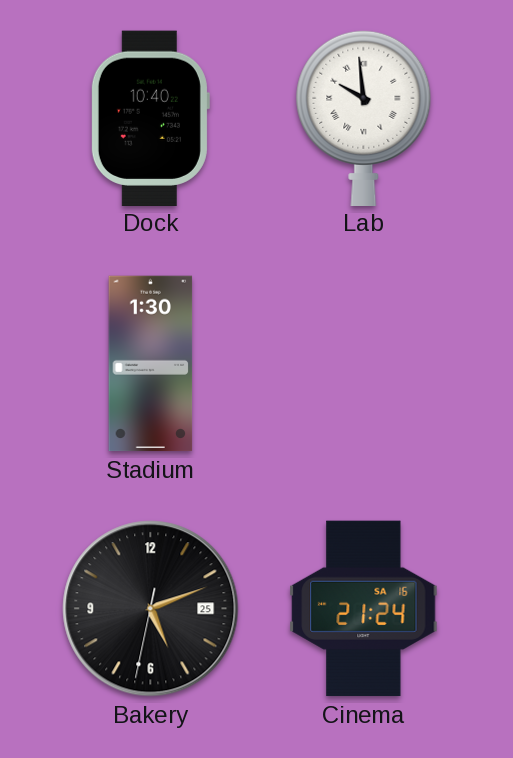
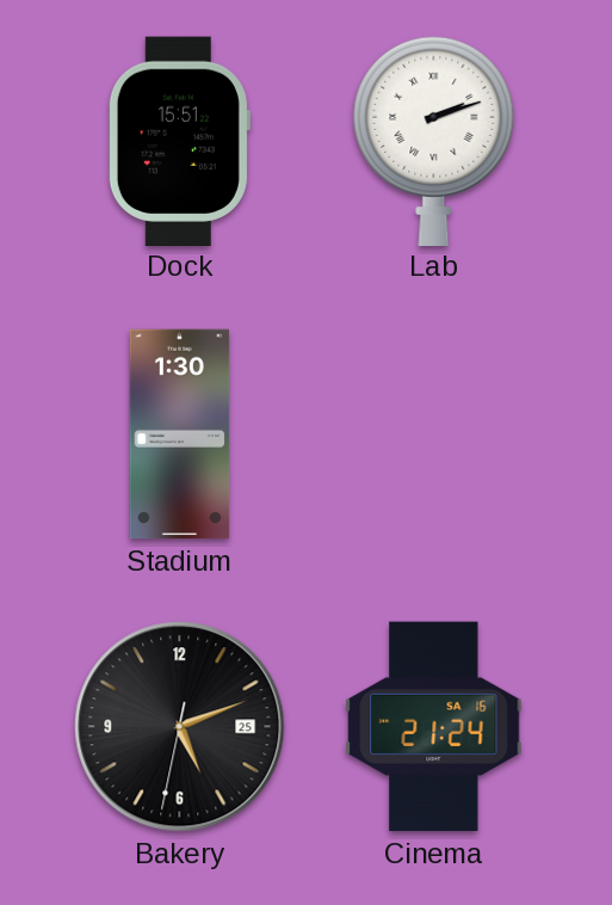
Dock: 10:40 -> 15:51 (179, 141)
Lab: 9:59 -> 2:12 (434, 140)
